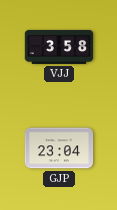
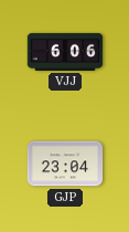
VJJ: 3:58 -> 6:06 (65, 52)
